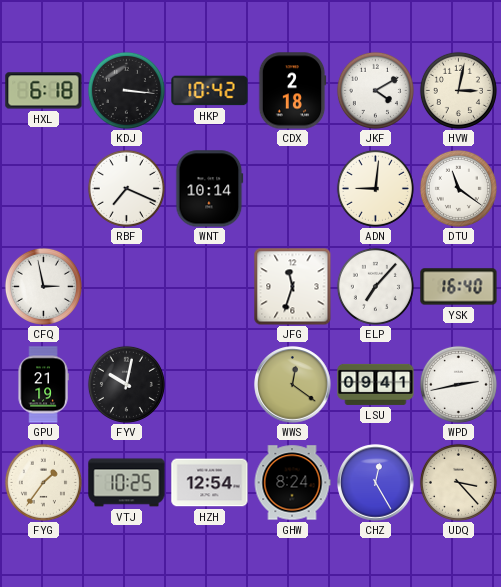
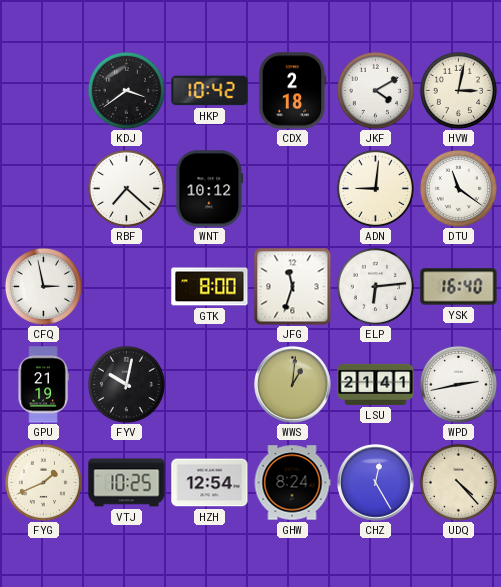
HXL: 6:18 -> none (44, 91)
KDJ: 3:16 -> 3:39 (126, 90)
RBF: 7:19 -> 7:22 (126, 188)
WNT: 10:14 -> 10:12 (210, 189)
GTK: none -> 8:00 (210, 287)
ELP: 7:07 -> 6:14 (375, 286)
WWS: 12:21 -> 1:01 (293, 385)
LSU: 09:41 -> 21:41 (376, 384)
FYG: 1:36 -> 1:41 (43, 482)
UDQ: 3:23 -> 4:23 (458, 482)
